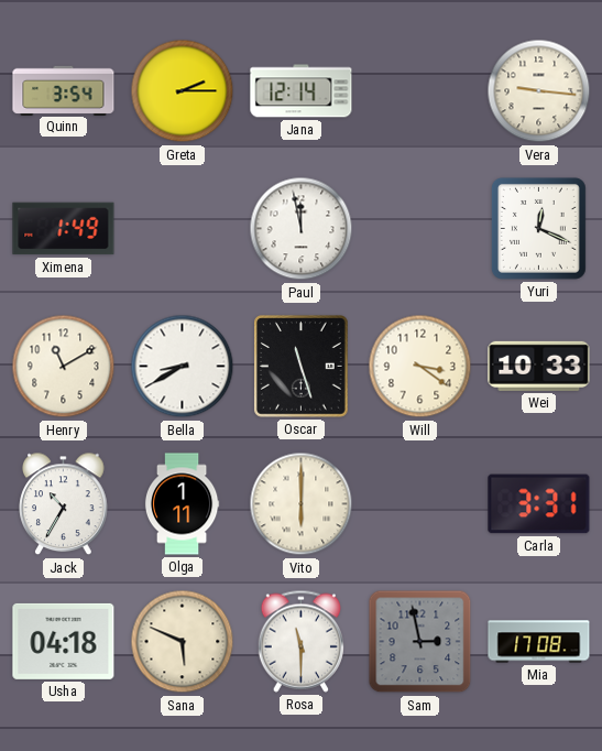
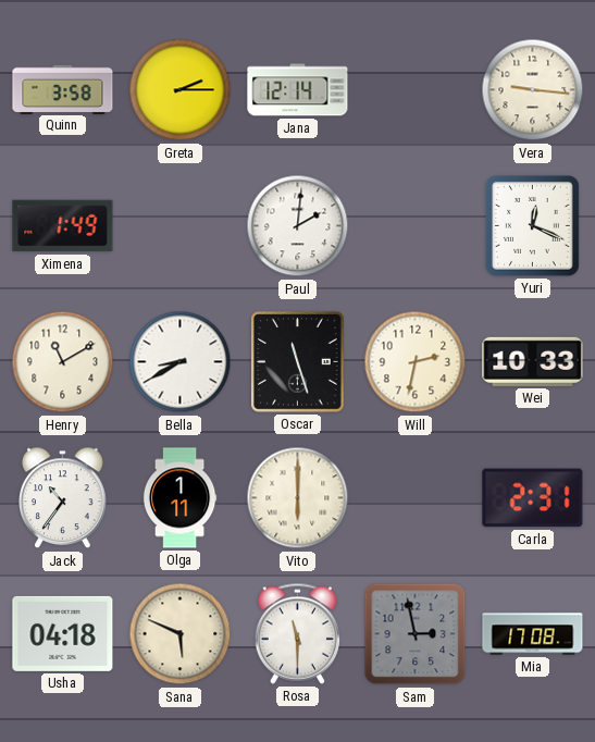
Quinn: 3:54 -> 3:58 (63, 89)
Paul: 11:58 -> 2:01 (298, 226)
Will: 3:21 -> 2:32 (416, 362)
Jack: 10:35 -> 10:36 (63, 498)
Carla: 3:31 -> 2:31 (533, 498)
